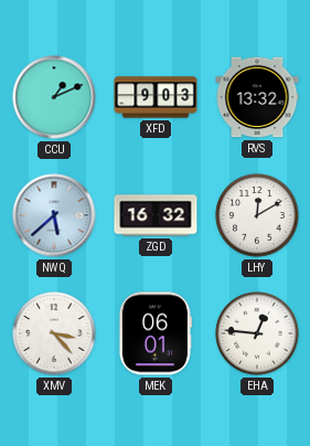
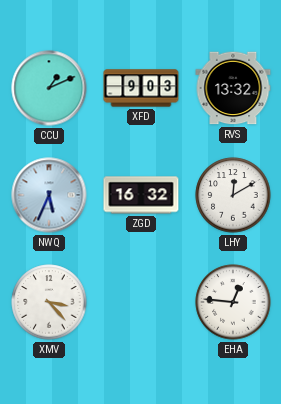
NWQ: 5:38 -> 5:34 (49, 195)
MEK: 06:01 -> none (156, 333)
